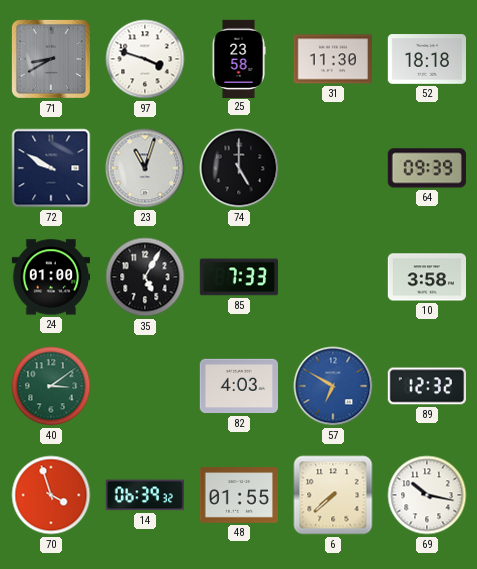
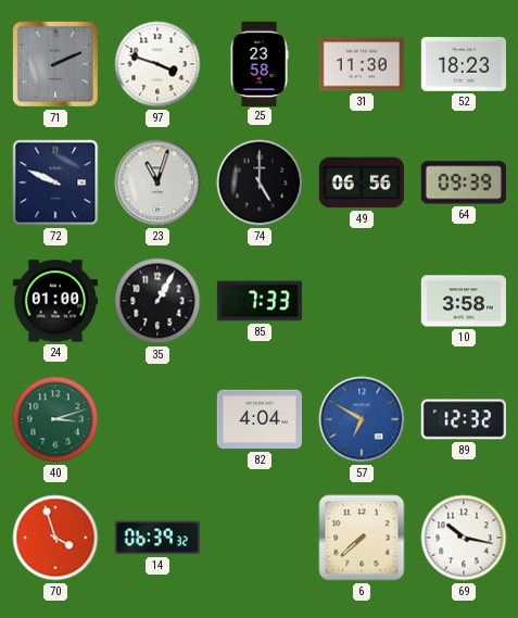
71: 8:40 -> 2:11 (55, 64)
52: 18:18 -> 18:23 (463, 64)
72: 9:50 -> 9:49 (55, 182)
49: none -> 06:56 (361, 182)
35: 5:05 -> 1:05 (157, 301)
40: 3:09 -> 3:12 (55, 419)
82: 4:03 -> 4:04 (258, 419)
48: 01:55 -> none (238, 496)
